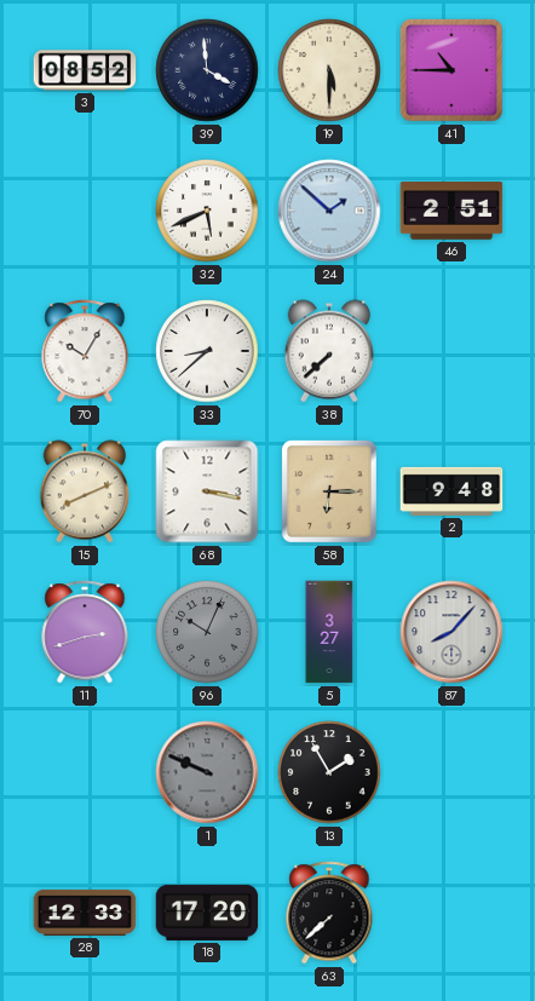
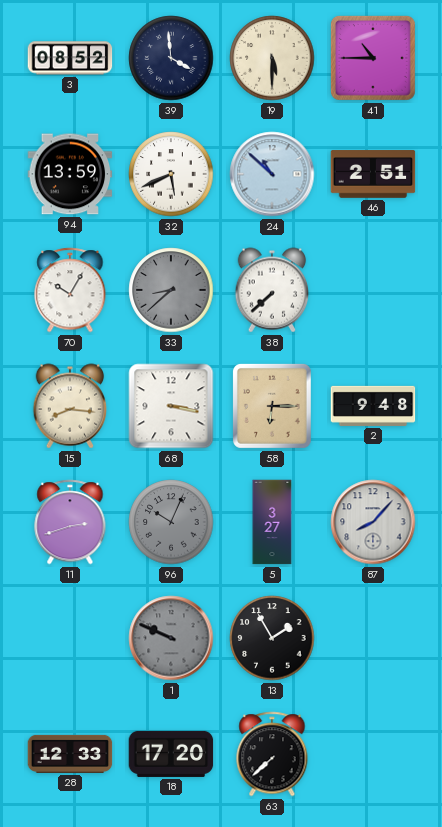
94: none -> 13:59 (70, 174)
24: 1:52 -> 10:52 (272, 174)
33 dial: white -> grey (171, 290)
15: 8:11 -> 8:16 (70, 406)
